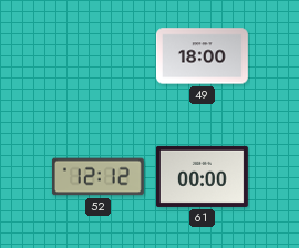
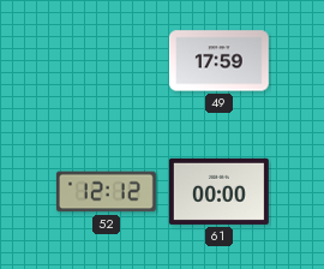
49: 18:00 -> 17:59 (218, 61)
